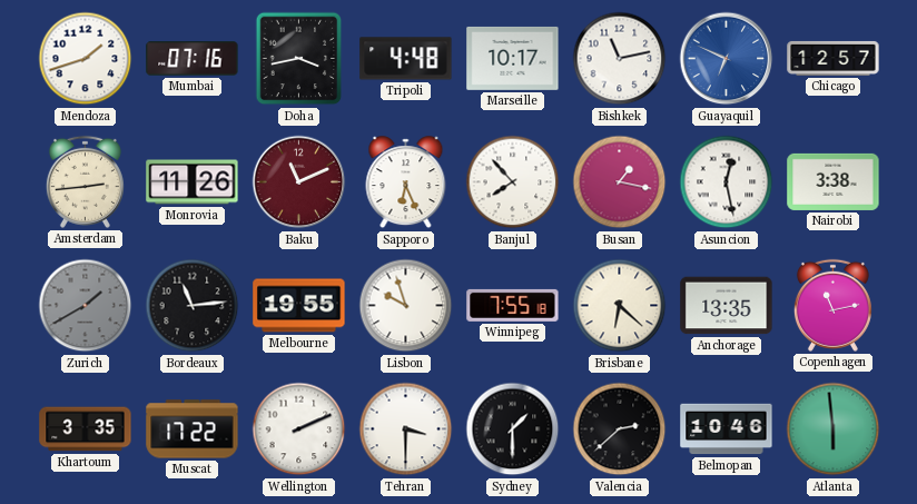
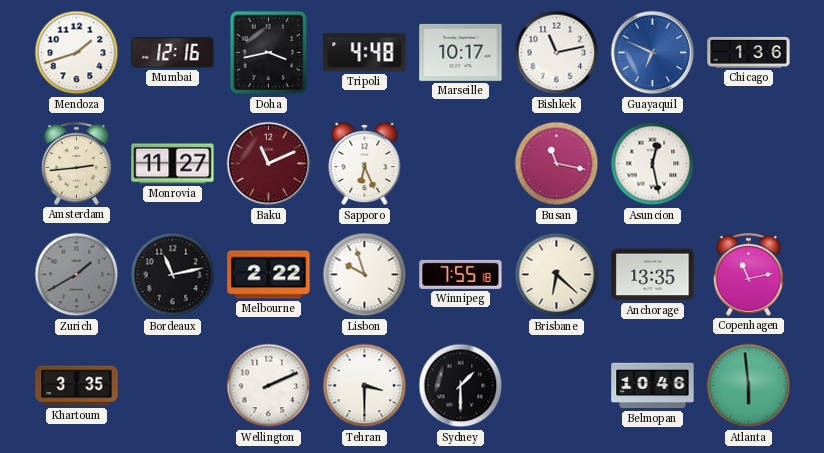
Mumbai: 07:16 -> 12:16 (173, 53)
Chicago: 12:57 -> 1:36 (749, 52)
Monrovia: 11:26 -> 11:27 (173, 164)
Banjul: 7:53 -> none (513, 182)
Busan: 1:17 -> 11:17 (557, 164)
Nairobi: 3:38 -> none (834, 181)
Bordeaux: 11:14 -> 11:13 (173, 275)
Melbourne: 19:55 -> 2:22 (269, 275)
Muscat: 17:22 -> none (193, 429)
Valencia: 2:38 -> none (620, 429)
